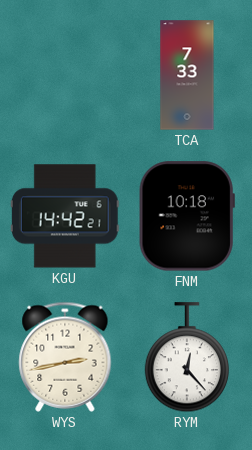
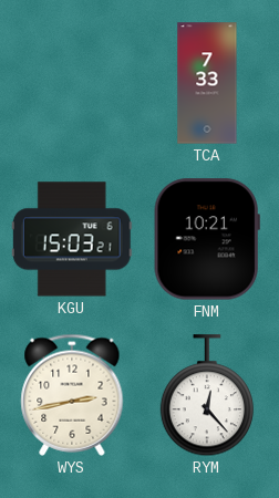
KGU: 14:42 -> 15:03 (72, 239)
FNM: 10:18 -> 10:21 (207, 239)
